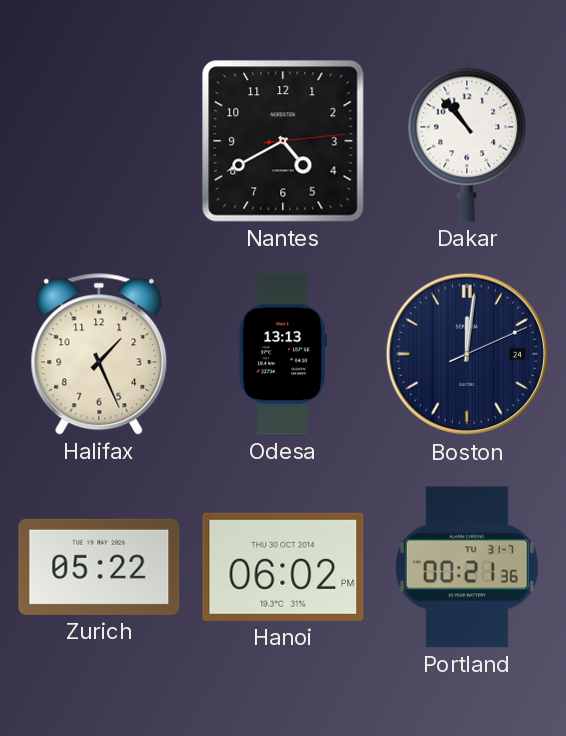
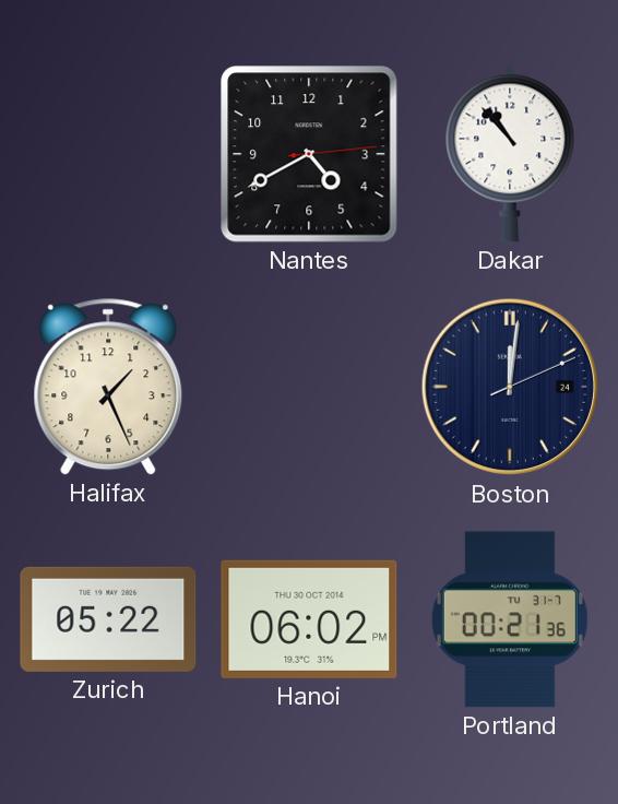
Odesa: 13:13 -> none (282, 354)
